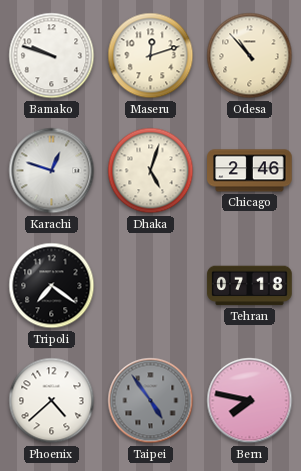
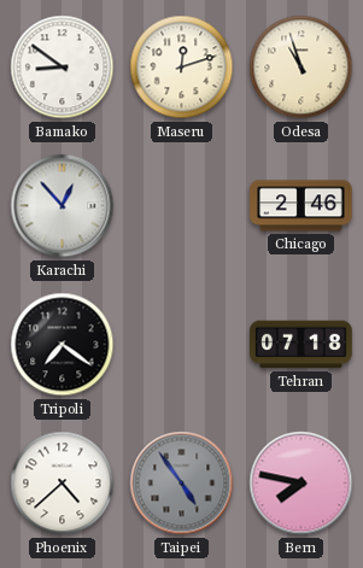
Bamako: 9:48 -> 8:51 (63, 68)
Odesa: 10:53 -> 10:57 (301, 68)
Karachi: 12:48 -> 12:53 (63, 206)
Dhaka: 5:03 -> none (151, 171)
